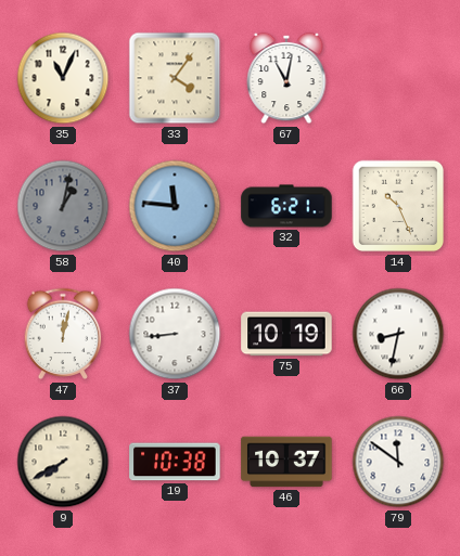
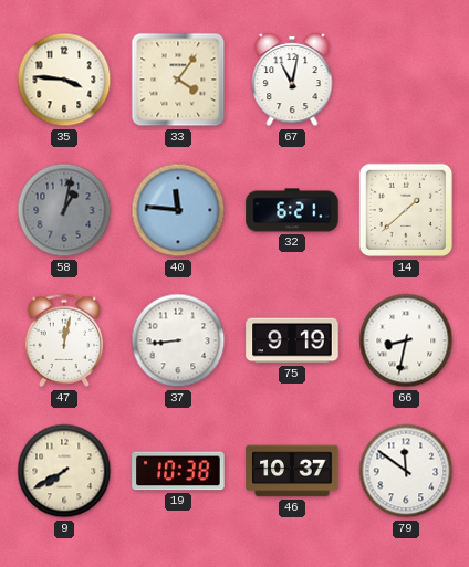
35: 11:04 -> 3:46 (64, 80)
14: 10:26 -> 1:38 (406, 210)
75: 10:19 -> 9:19 (292, 340)
